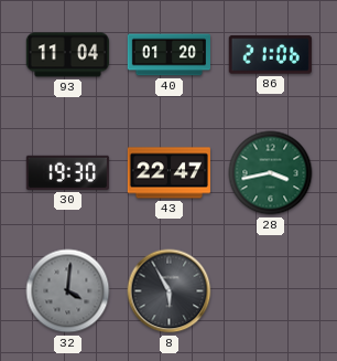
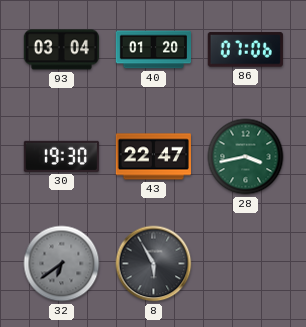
93: 11:04 -> 03:04 (61, 50)
86: 21:06 -> 07:06 (245, 50)
32: 4:01 -> 6:39 (62, 264)
